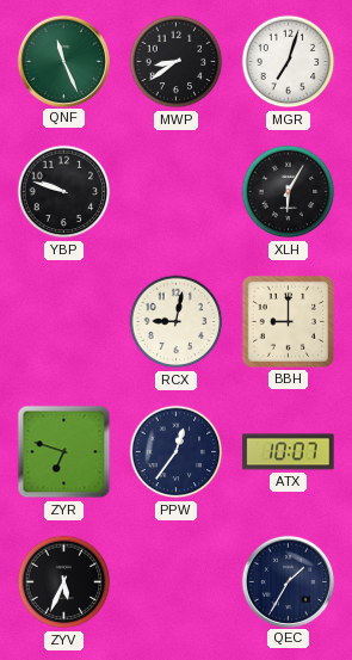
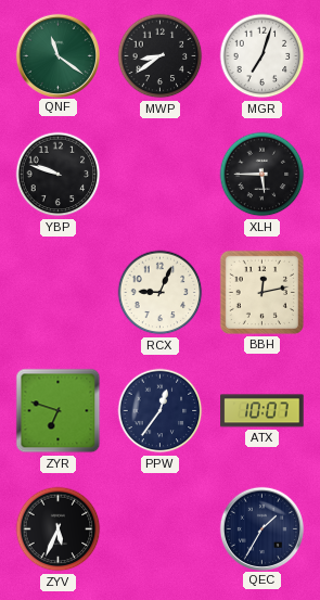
QNF: 11:26 -> 11:21 (57, 55)
XLH: 6:05 -> 5:45 (263, 175)
RCX: 9:02 -> 9:04 (161, 293)
BBH: 9:00 -> 12:13 (261, 292)
